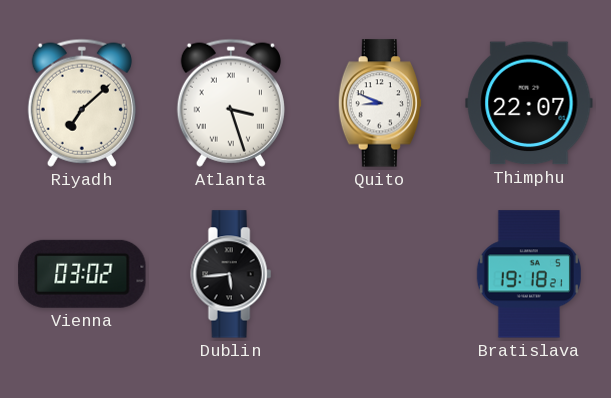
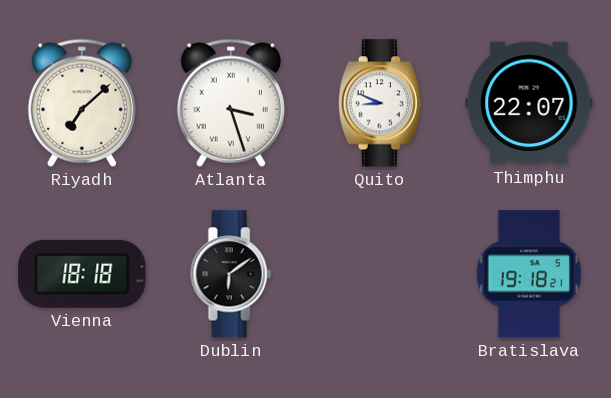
Vienna: 03:02 -> 18:18 (82, 274)
Dublin: 5:44 -> 6:09 (231, 274)
